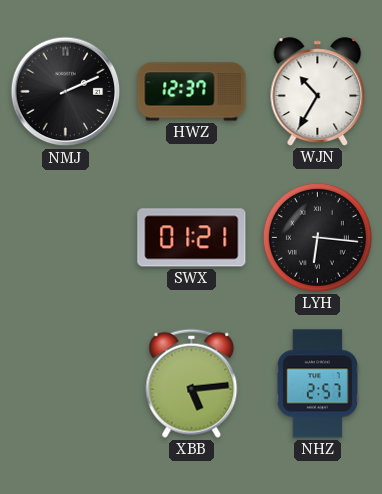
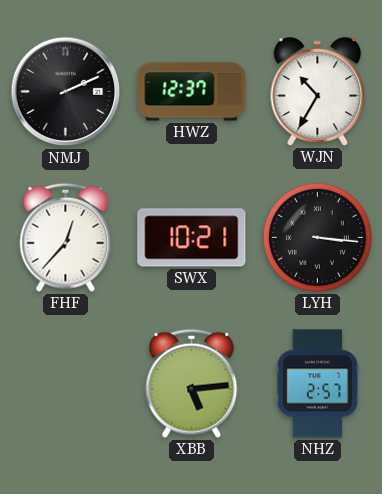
FHF: none -> 12:37 (66, 237)
SWX: 01:21 -> 10:21 (192, 238)
LYH: 6:16 -> 3:16 (317, 237)
